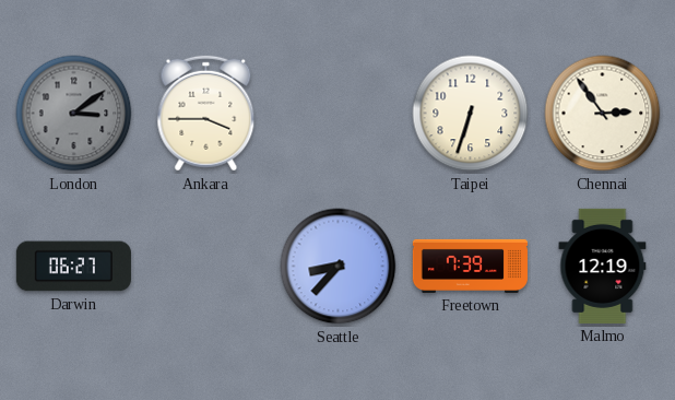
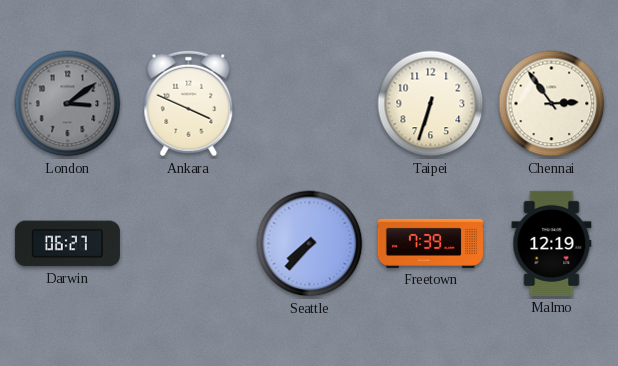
Ankara: 3:45 -> 3:49 (189, 104)
Seattle: 8:37 -> 7:37 (310, 244)
